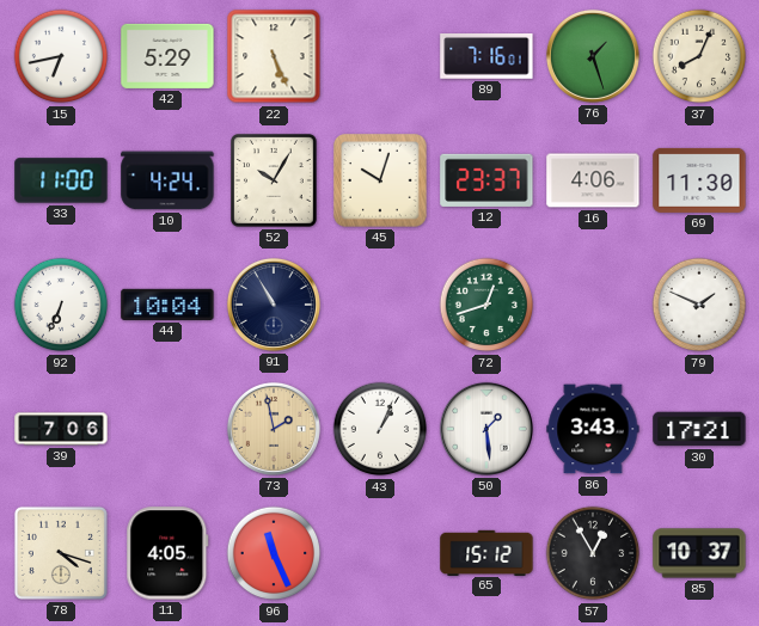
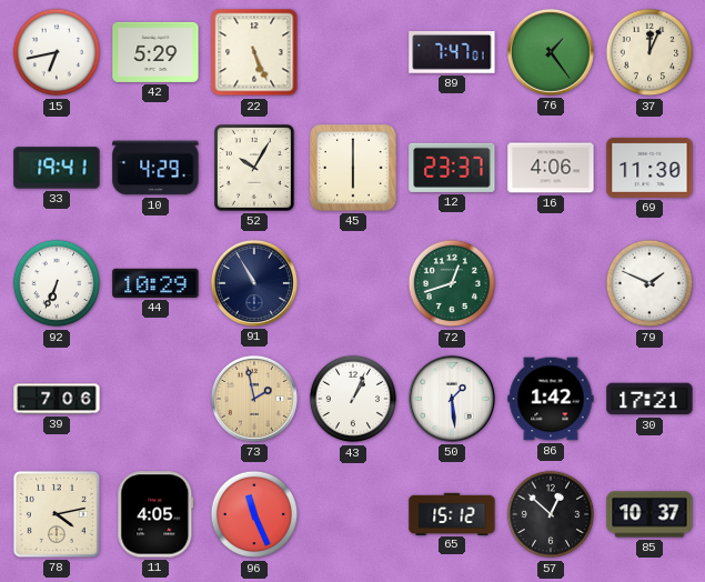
89: 7:16 -> 7:47 (452, 53)
76: 1:27 -> 1:24 (551, 52)
37: 8:04 -> 12:04 (649, 52)
33: 11:00 -> 19:41 (57, 168)
10: 4:24 -> 4:29 (155, 168)
45: 10:03 -> 6:00 (353, 168)
44: 10:04 -> 10:29 (155, 283)
86: 3:43 -> 1:42 (551, 399)
78: 4:18 -> 4:13 (57, 514)
57: 12:55 -> 12:52 (551, 514)
